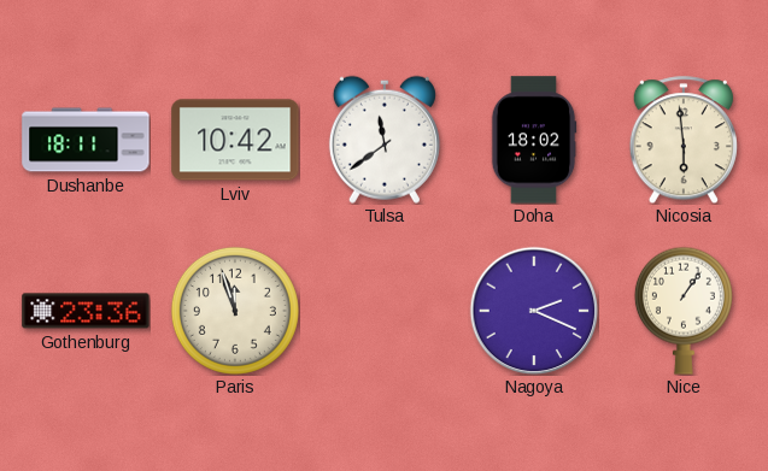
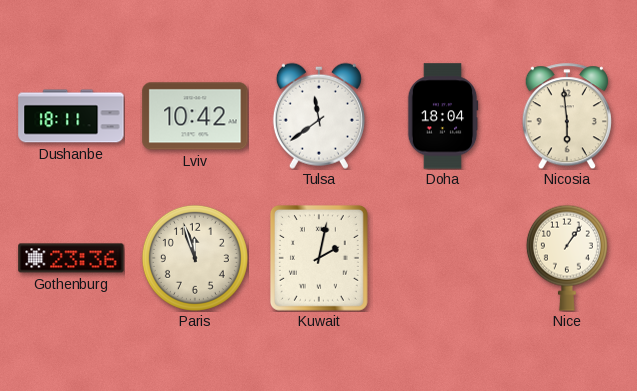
Doha: 18:02 -> 18:04 (443, 116)
Kuwait: none -> 2:02 (319, 258)
Nagoya: 2:19 -> none (534, 311)
